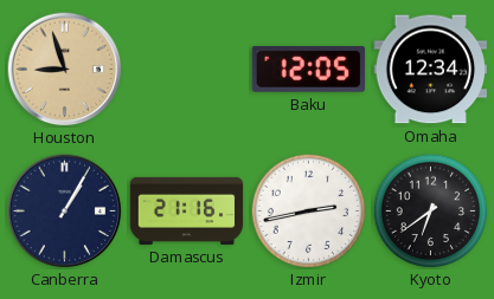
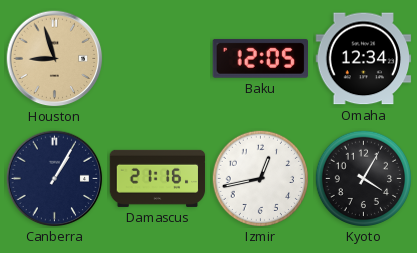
Izmir: 2:43 -> 12:43 (260, 178)
Kyoto: 6:39 -> 4:05 (363, 178)
